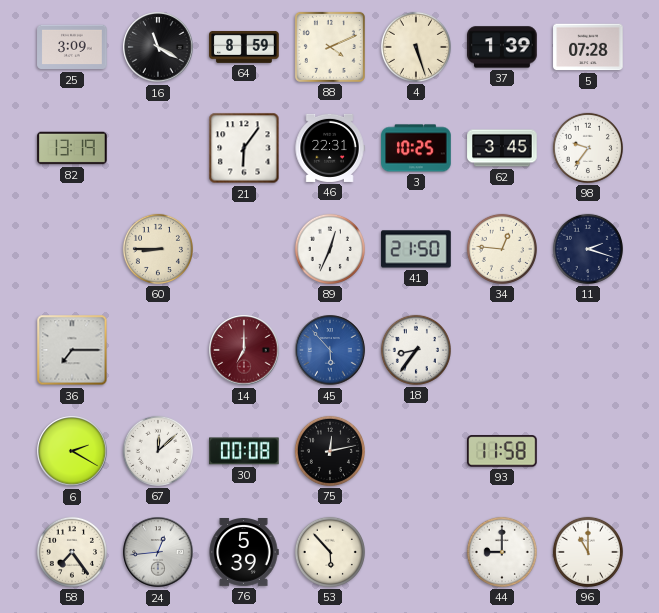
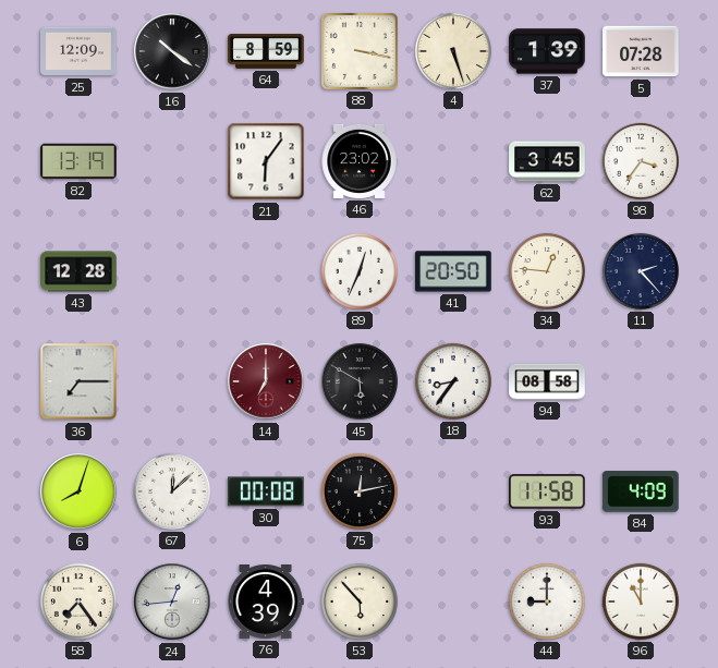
25: 3:09 -> 12:09 (78, 51)
16: 11:20 -> 10:21 (172, 51)
88: 4:11 -> 3:17 (360, 51)
46: 22:31 -> 23:02 (360, 161)
3: 10:25 -> none (416, 148)
98: 9:36 -> 3:36 (641, 161)
43: none -> 12:28 (78, 271)
60: 8:45 -> none (158, 249)
41: 21:50 -> 20:50 (453, 271)
11: 2:18 -> 2:23 (641, 271)
45: 5:53 -> 5:50 (360, 381)
45 dial: blue -> black (360, 381)
94: none -> 08:58 (547, 381)
6: 2:20 -> 8:03 (78, 491)
84: none -> 4:09 (641, 491)
76: 5:39 -> 4:39 (266, 603)
